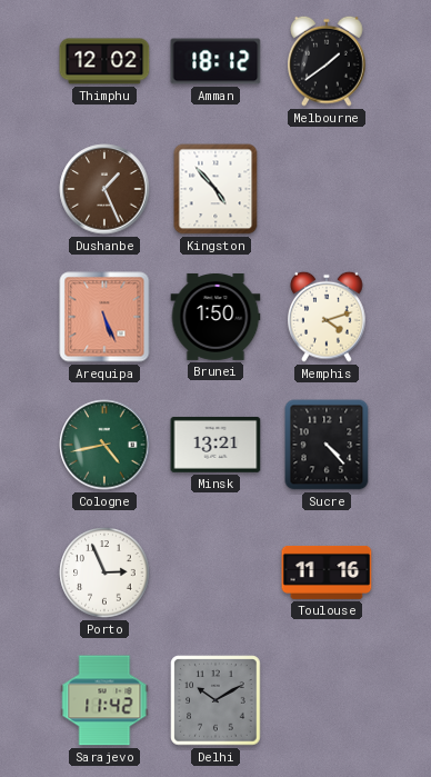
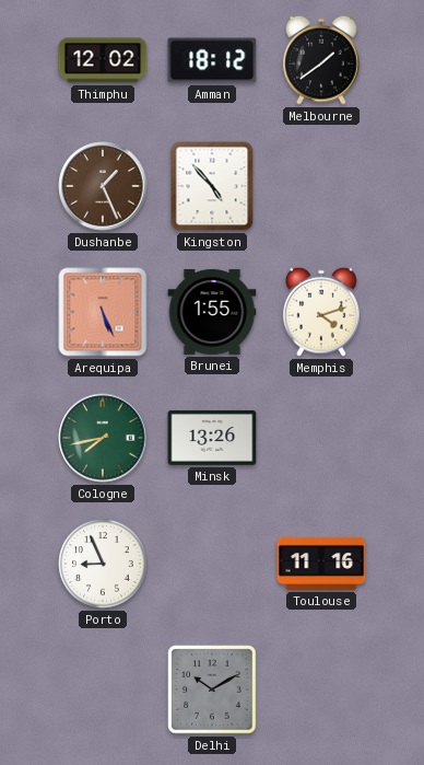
Brunei: 1:50 -> 1:55 (212, 312)
Cologne: 4:43 -> 7:43 (103, 438)
Minsk: 13:21 -> 13:26 (212, 438)
Sucre: 4:23 -> none (327, 445)
Porto: 2:56 -> 8:56 (103, 564)
Sarajevo: 11:42 -> none (104, 700)
